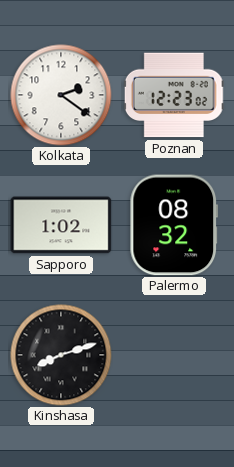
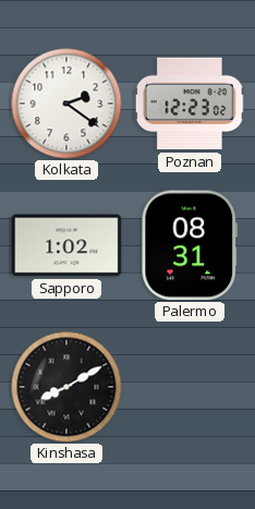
Palermo: 08:32 -> 08:31 (190, 245)
Kinshasa: 8:12 -> 8:10 (66, 387)
